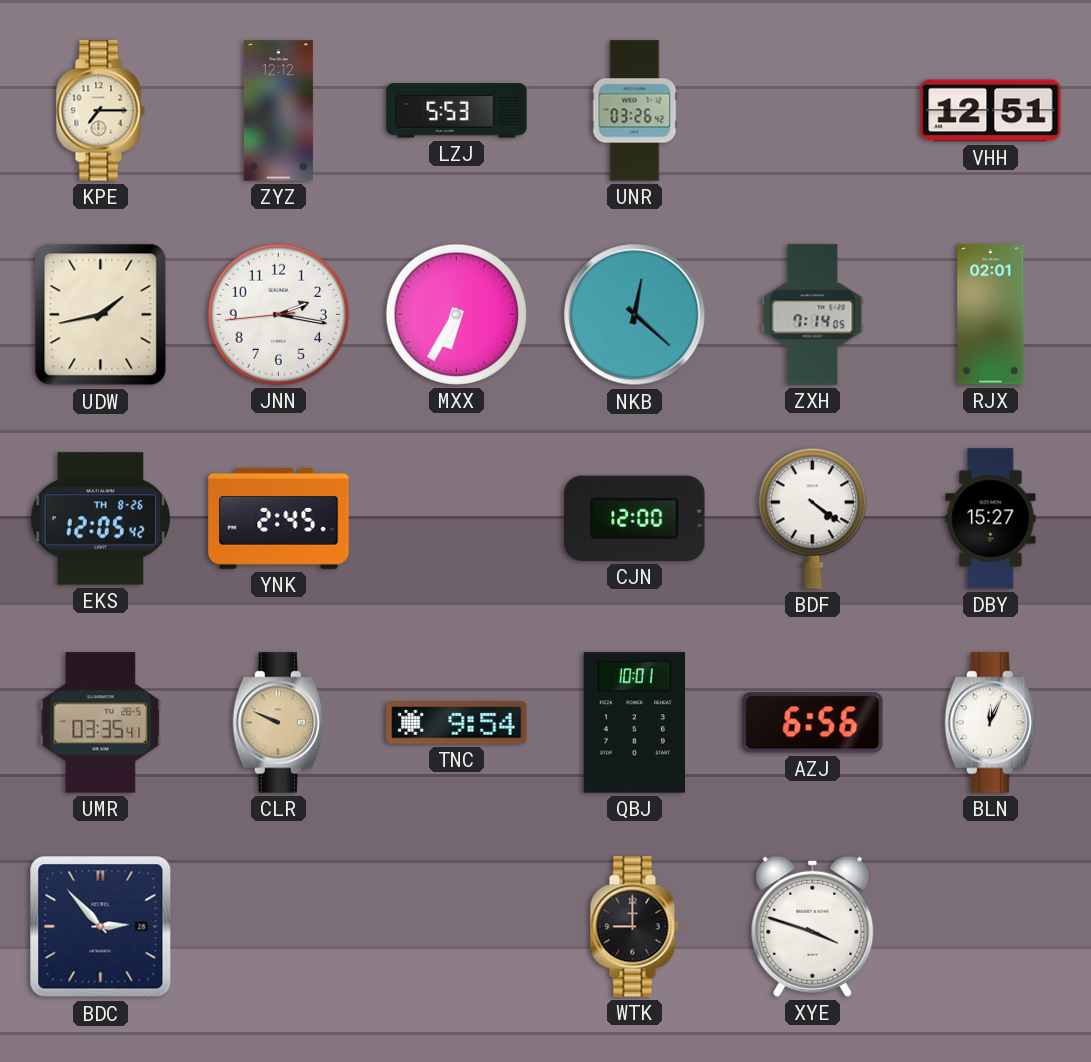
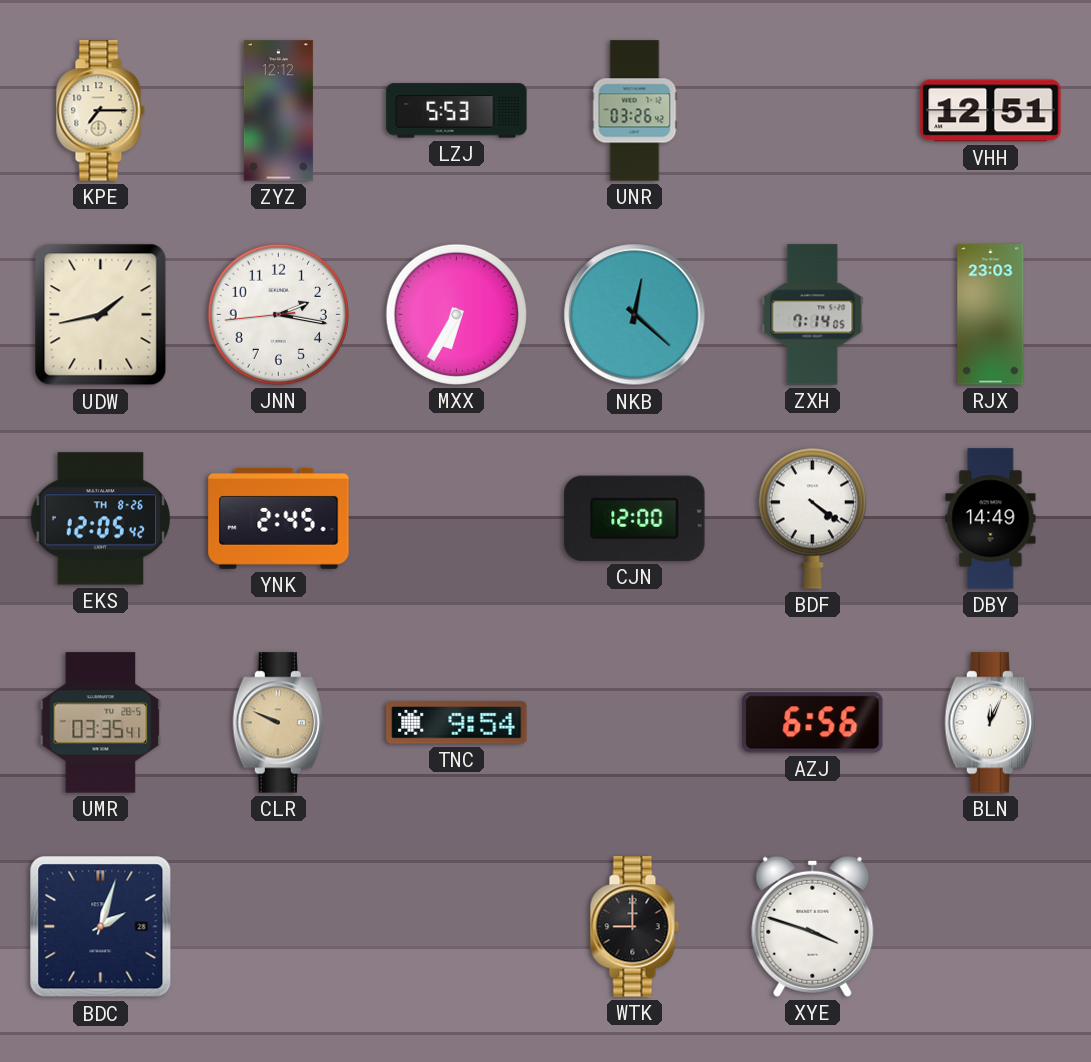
RJX: 02:01 -> 23:03 (991, 315)
DBY: 15:27 -> 14:49 (991, 519)
QBJ: 10:01 -> none (635, 723)
BDC: 2:53 -> 2:03 (101, 927)
